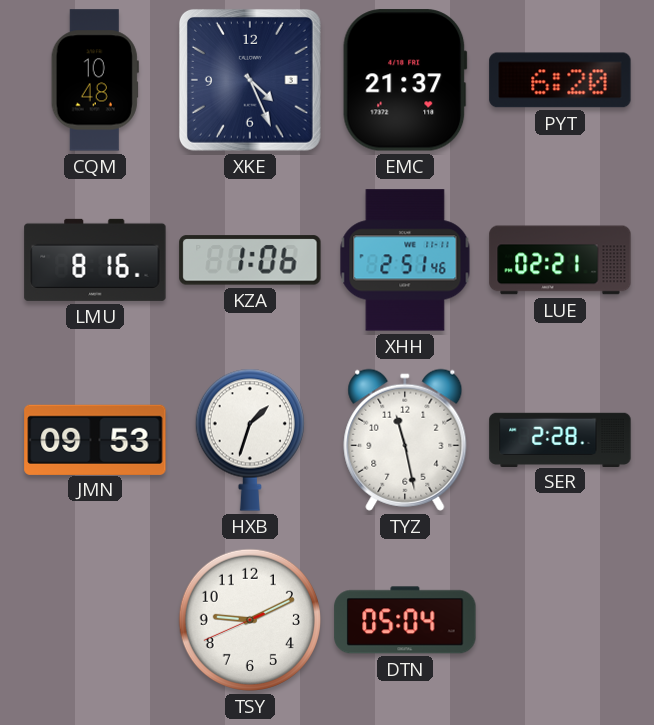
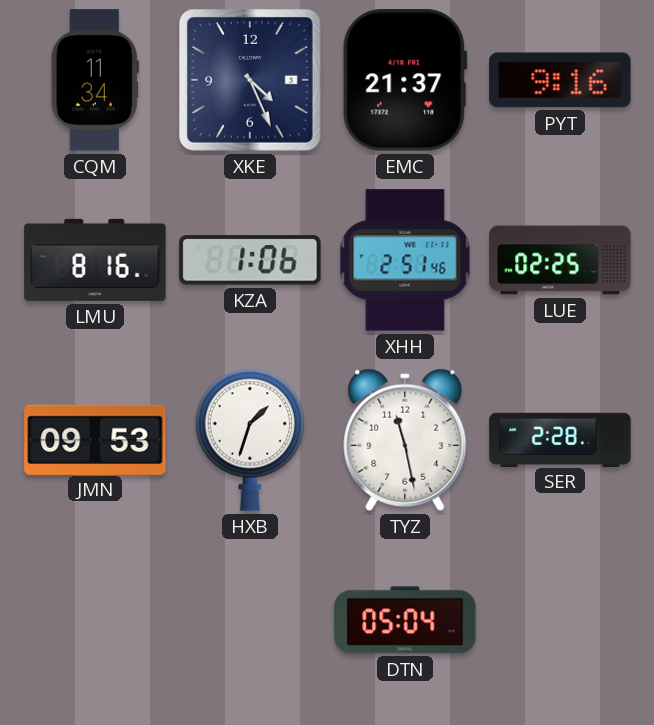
CQM: 10:48 -> 11:34 (95, 80)
PYT: 6:20 -> 9:16 (560, 80)
LUE: 02:21 -> 02:25 (560, 260)
TSY: 9:10 -> none (250, 620)
